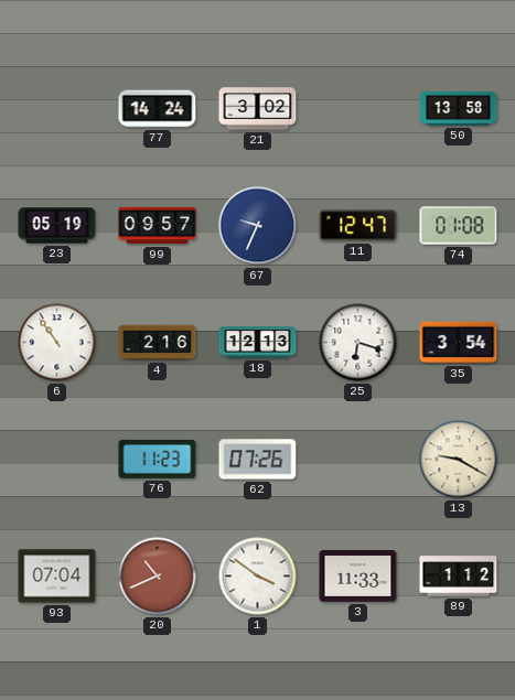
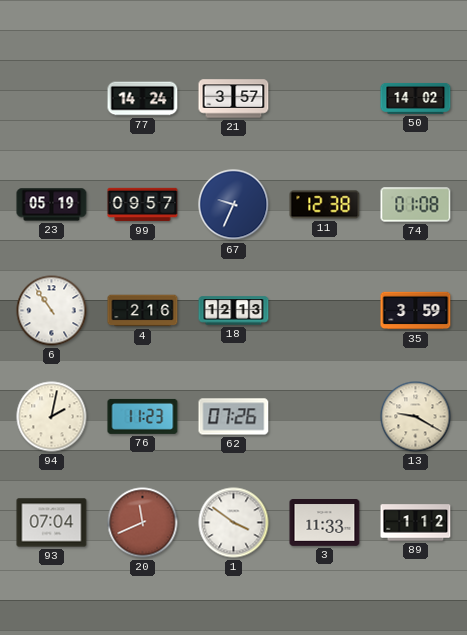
21: 3:02 -> 3:57 (234, 99)
50: 13:58 -> 14:02 (416, 98)
11: 12:47 -> 12:38 (325, 205)
25: 6:18 -> none (358, 343)
35: 3:54 -> 3:59 (416, 311)
94: none -> 2:02 (52, 417)
20: 10:41 -> 11:41 (143, 523)
